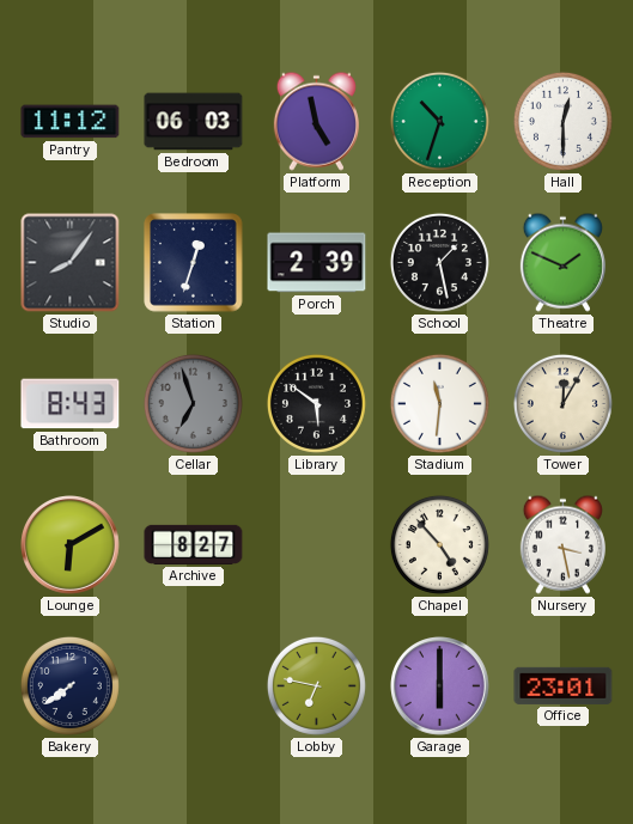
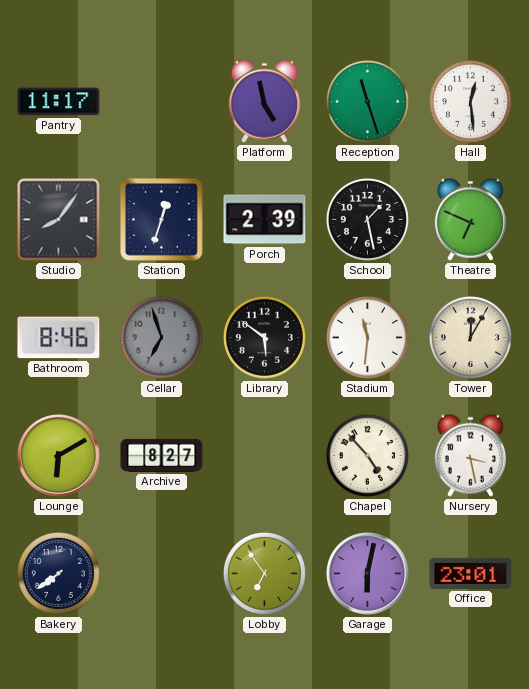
Pantry: 11:12 -> 11:17 (59, 102)
Bedroom: 06:03 -> none (194, 122)
Reception: 10:33 -> 11:27 (367, 101)
Hall: 12:30 -> 12:29 (470, 101)
Theatre: 1:49 -> 6:49 (470, 219)
Bathroom: 8:43 -> 8:46 (59, 338)
Lobby: 6:47 -> 6:54 (264, 573)
Garage: 6:00 -> 6:02 (368, 574)
